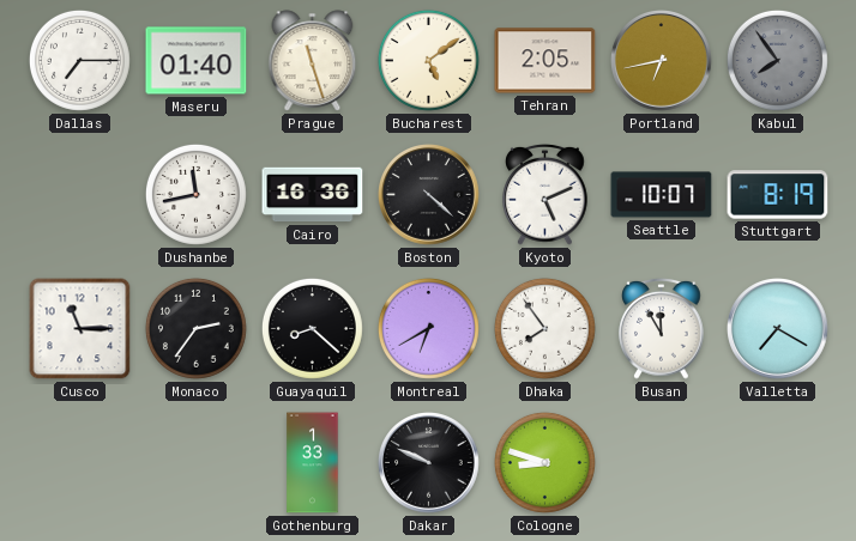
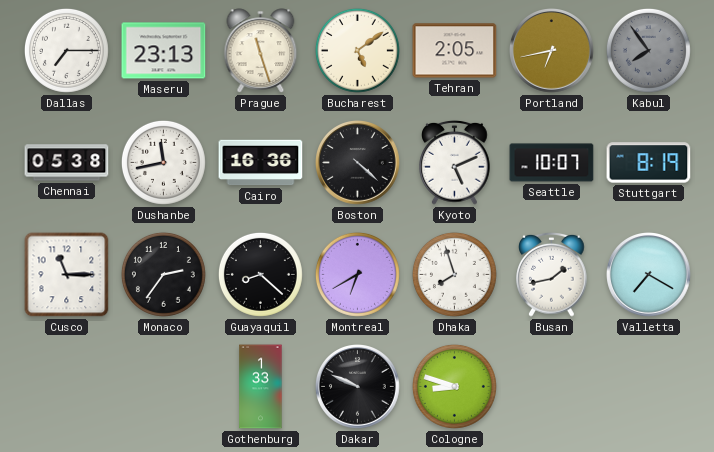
Maseru: 01:40 -> 23:13 (164, 51)
Chennai: none -> 05:38 (67, 163)
Dhaka: 7:54 -> 7:57 (454, 274)
Busan: 11:55 -> 1:43 (552, 274)
